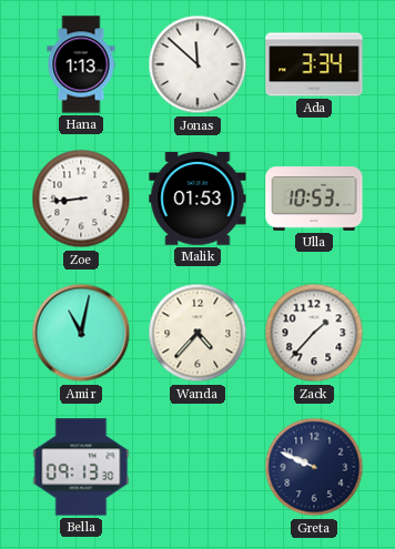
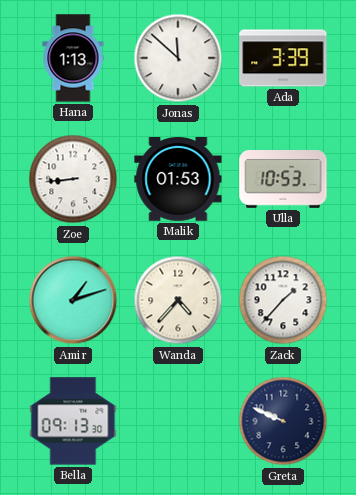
Ada: 3:34 -> 3:39 (283, 58)
Amir: 11:02 -> 1:12 (73, 300)
